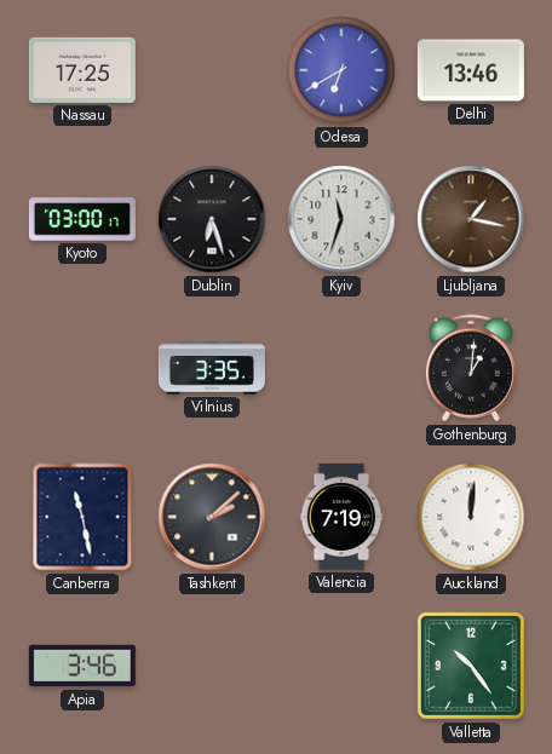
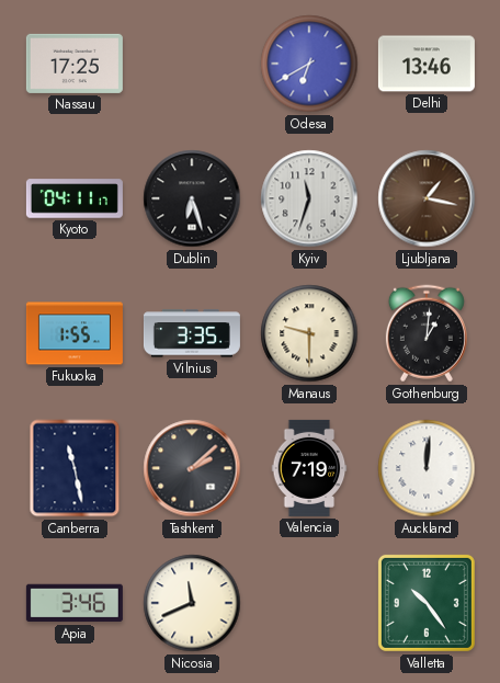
Kyoto: 03:00 -> 04:11 (75, 198)
Fukuoka: none -> 1:55 (75, 333)
Manaus: none -> 9:30 (309, 333)
Nicosia: none -> 11:41 (192, 603)
